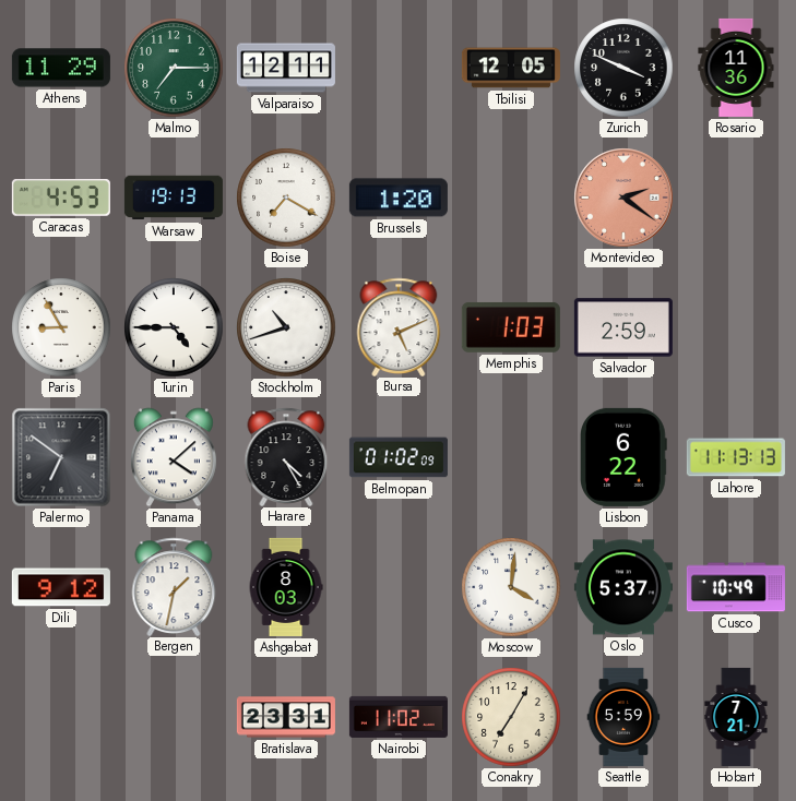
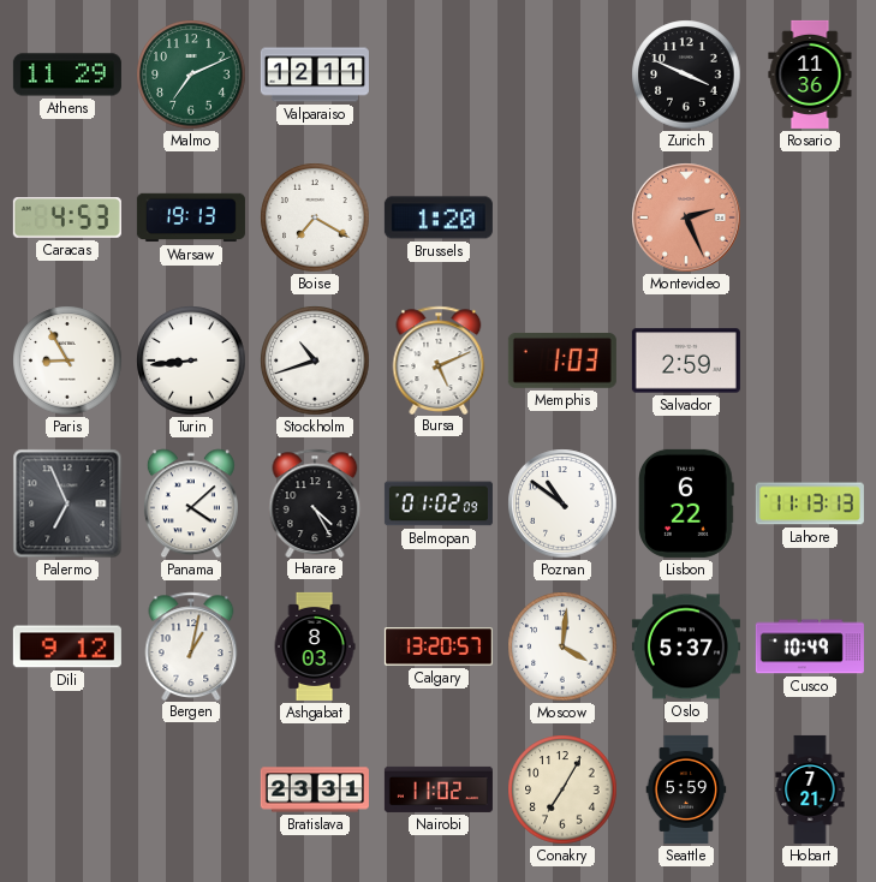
Malmo: 7:15 -> 7:11 (191, 75)
Tbilisi: 12:05 -> none (511, 68)
Montevideo: 2:21 -> 2:26 (686, 217)
Turin: 4:45 -> 8:44 (191, 360)
Palermo: 6:51 -> 6:56 (67, 503)
Poznan: none -> 10:51 (562, 503)
Bergen: 1:32 -> 1:02 (191, 645)
Calgary: none -> 13:20 (439, 646)
